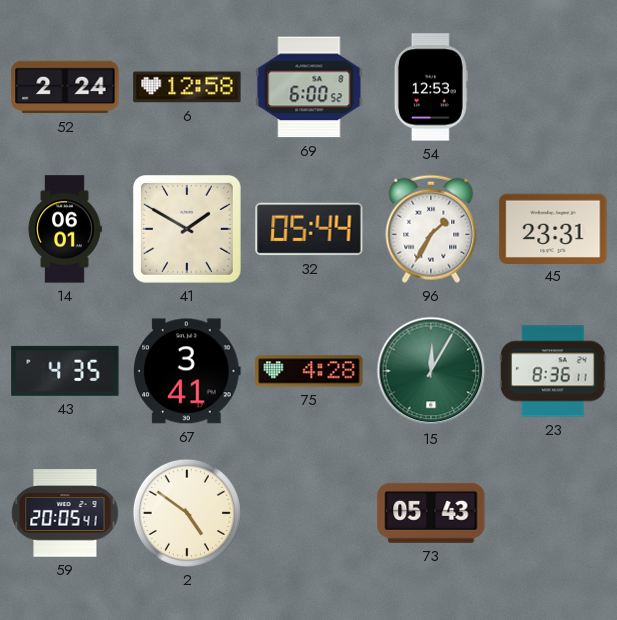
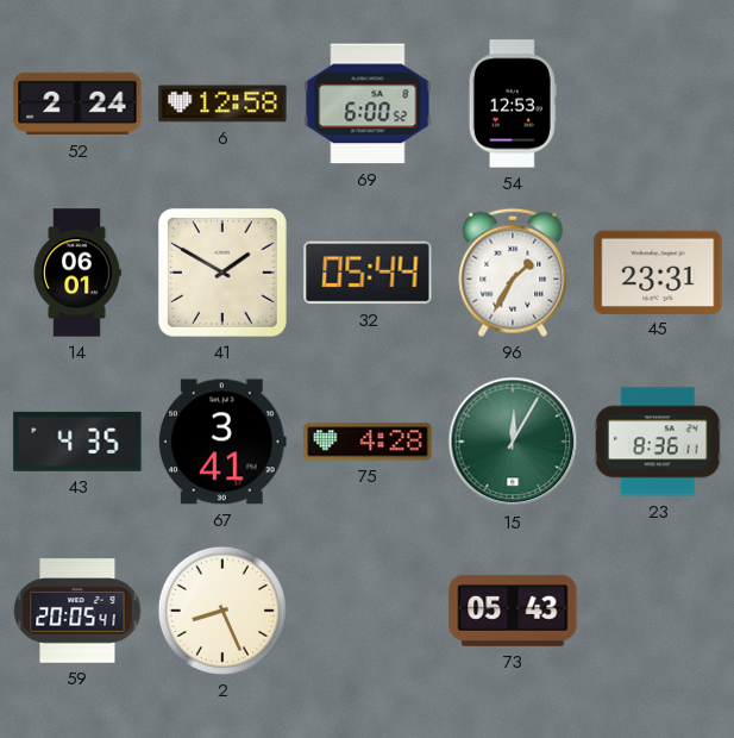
2: 4:51 -> 8:26 (222, 611)
